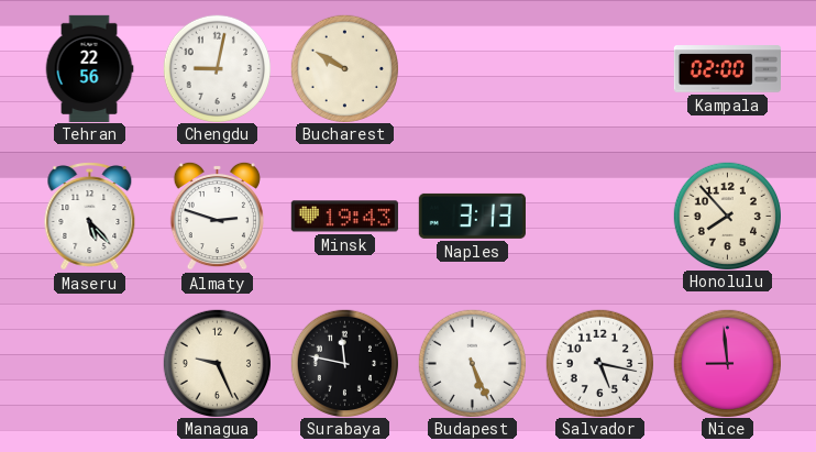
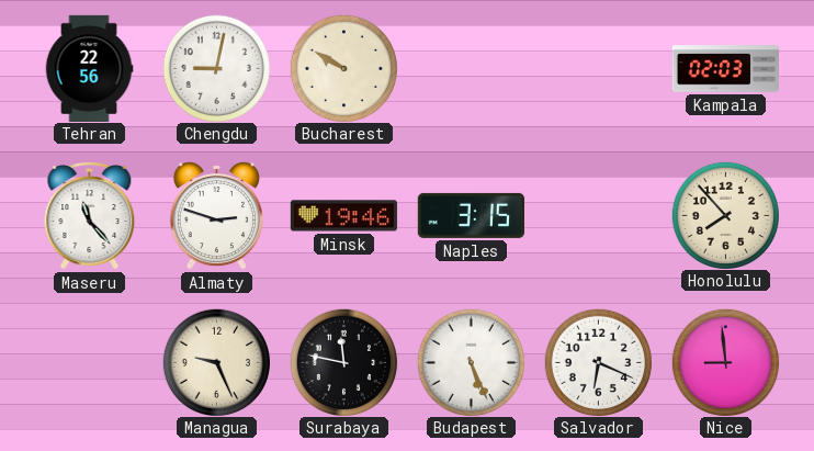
Kampala: 02:00 -> 02:03 (725, 69)
Maseru: 5:23 -> 11:23 (90, 216)
Minsk: 19:43 -> 19:46 (343, 216)
Naples: 3:13 -> 3:15 (471, 215)
Salvador: 5:17 -> 6:19 (598, 362)
